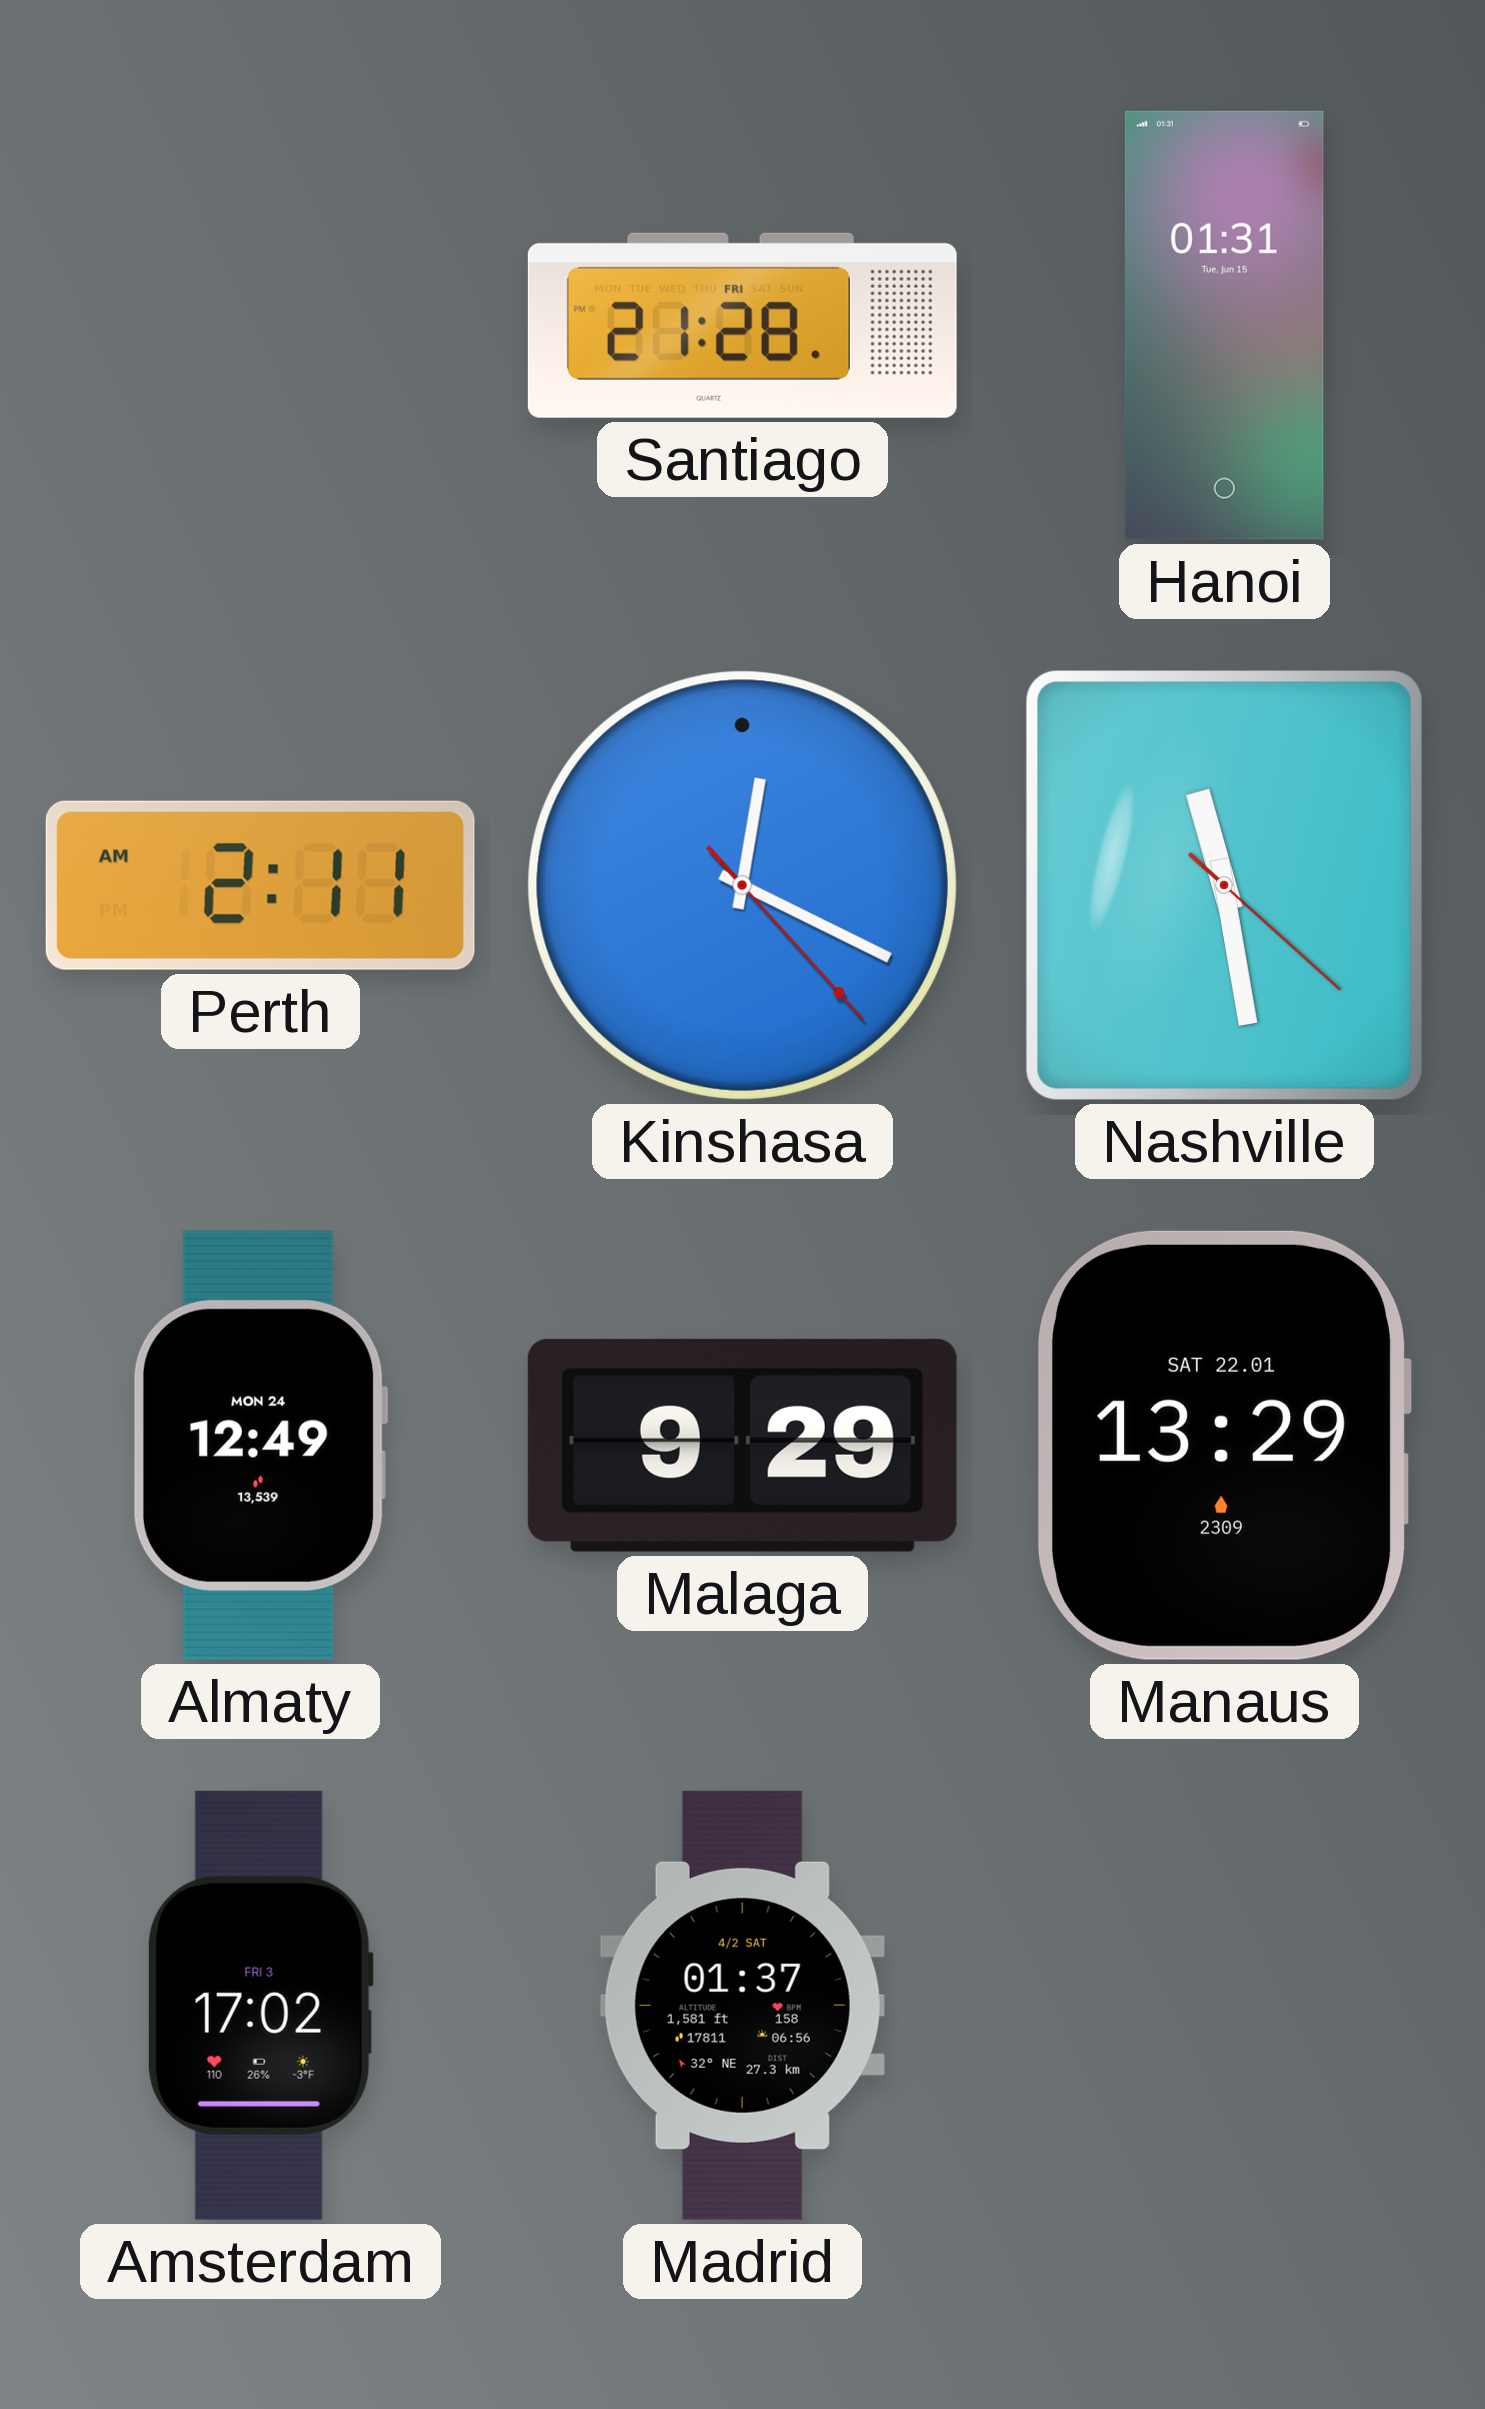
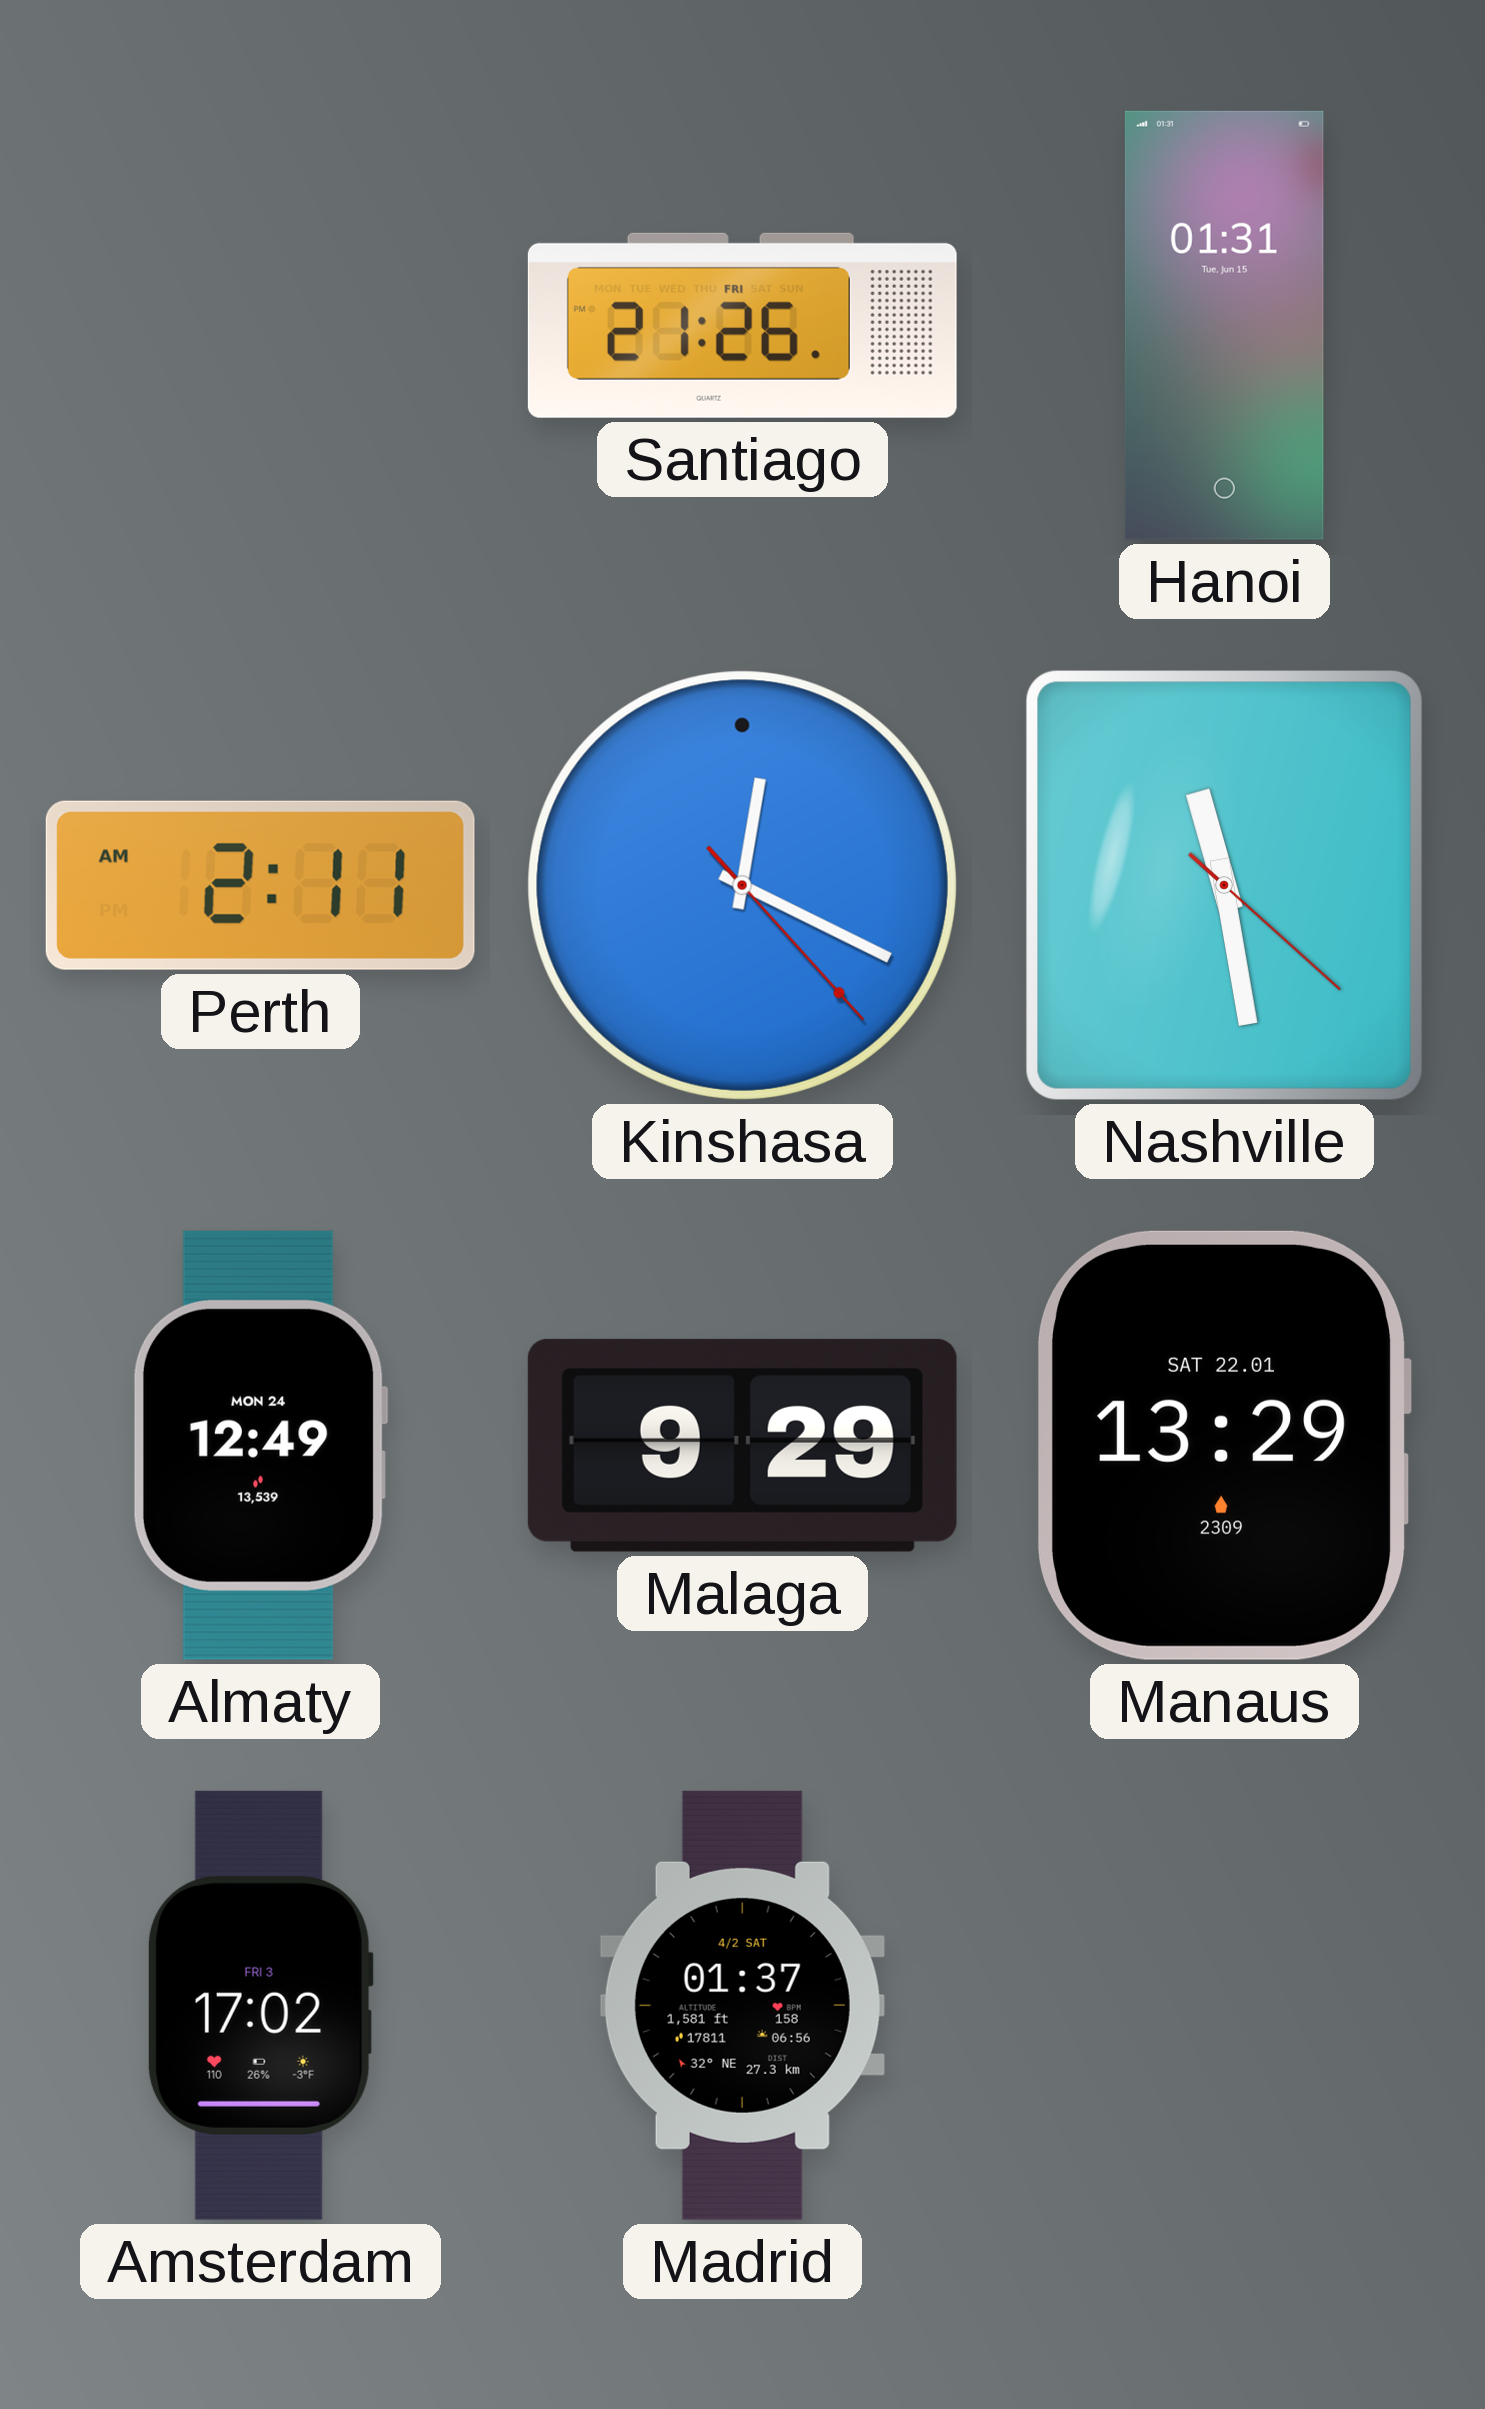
Santiago: 21:28 -> 21:26 (742, 325)
